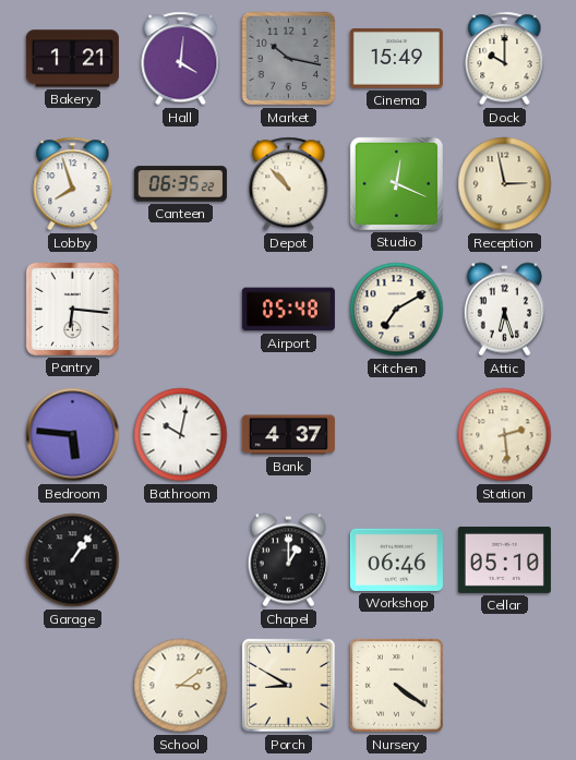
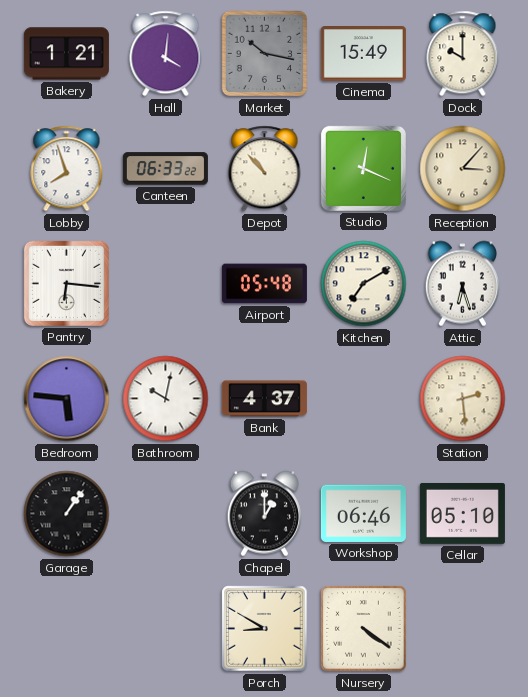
Canteen: 06:35 -> 06:33 (165, 169)
Reception: 2:58 -> 3:07 (463, 169)
School: 3:09 -> none (181, 686)
